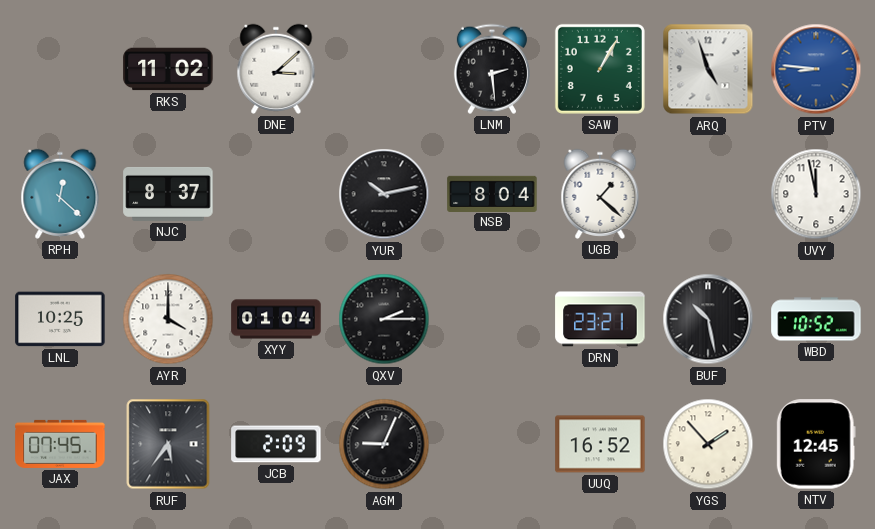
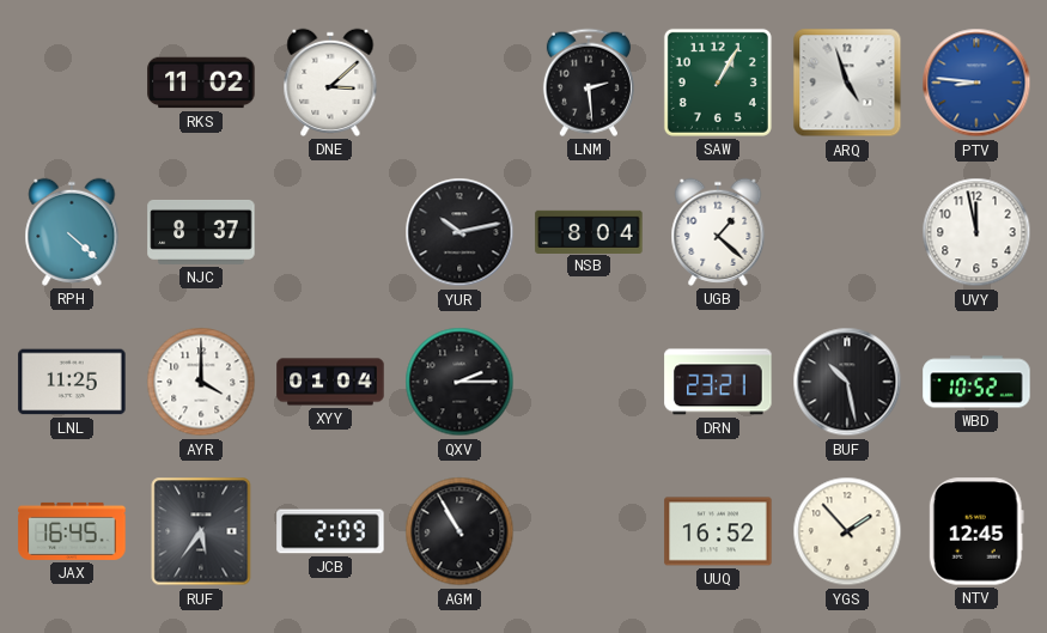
RPH: 12:22 -> 4:22 (72, 232)
LNL: 10:25 -> 11:25 (72, 382)
JAX: 07:45 -> 16:45 (72, 531)
AGM: 9:04 -> 10:55 (459, 531)
